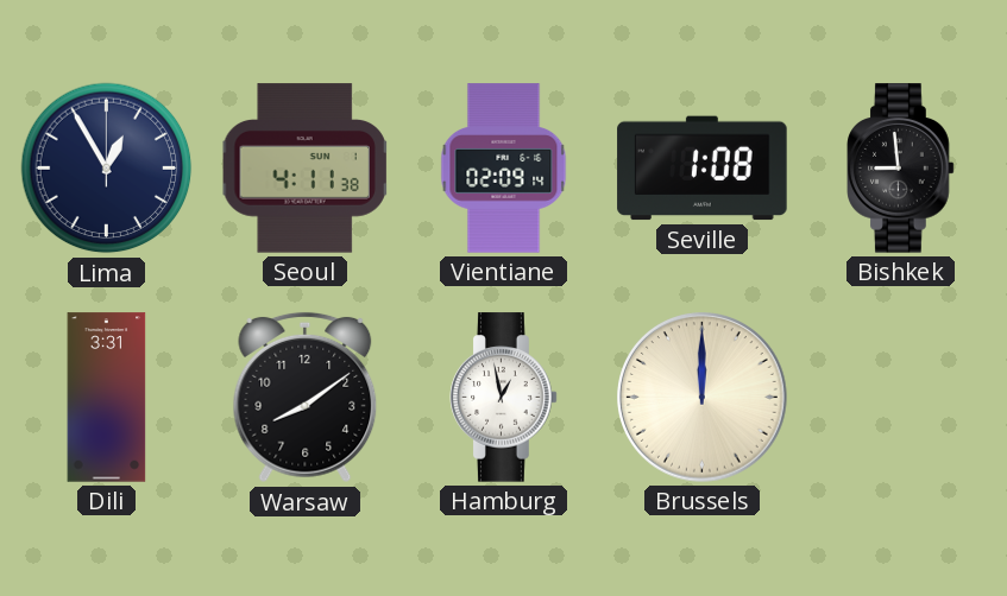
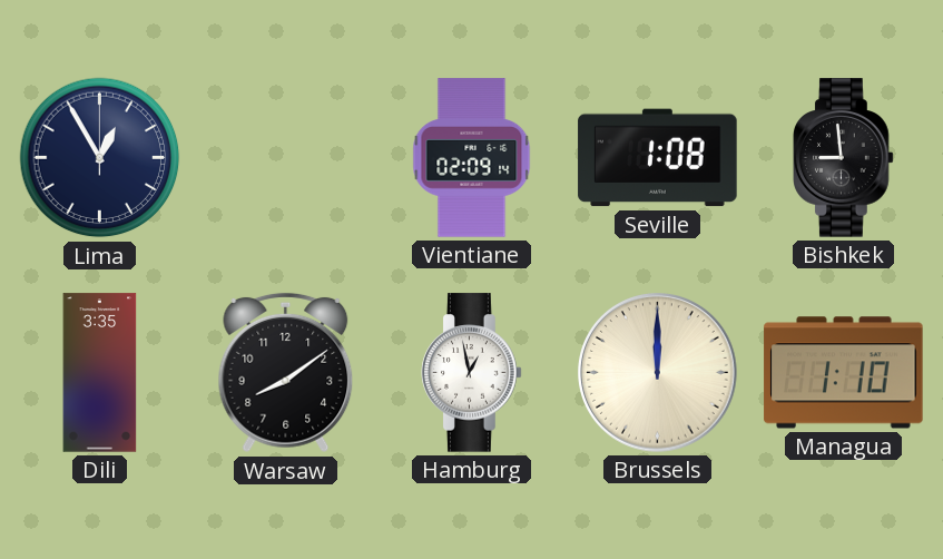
Seoul: 4:11 -> none (304, 169)
Dili: 3:31 -> 3:35 (100, 373)
Managua: none -> 1:10 (844, 373)
